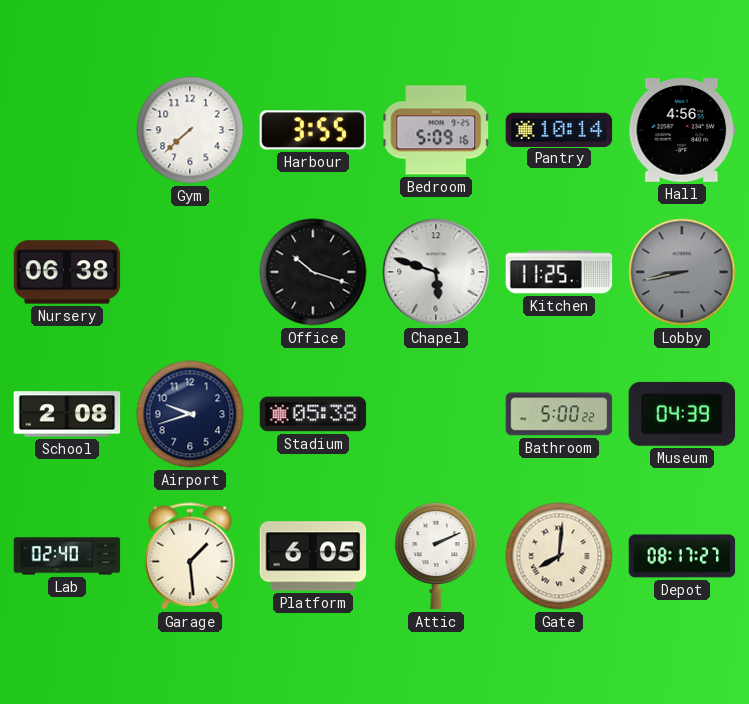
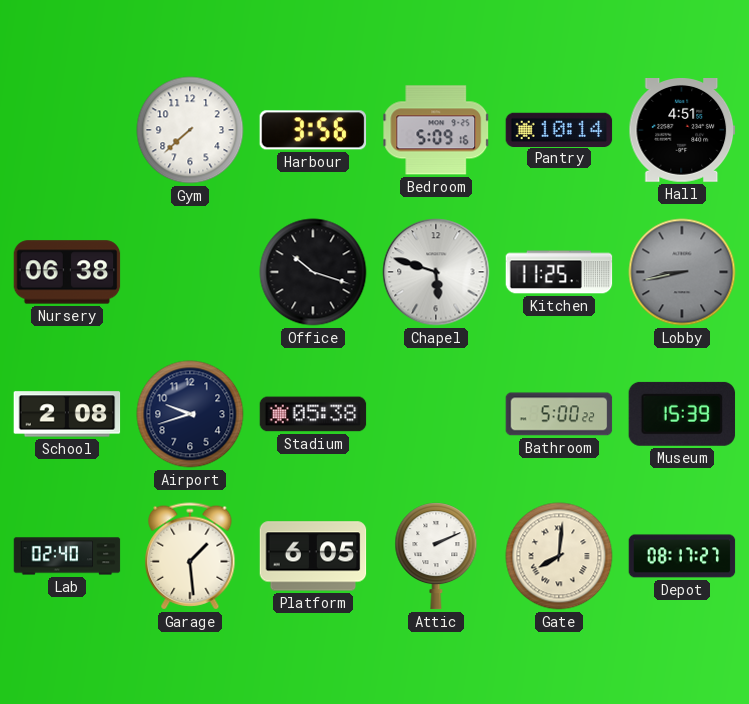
Harbour: 3:55 -> 3:56 (313, 130)
Hall: 4:56 -> 4:51 (682, 131)
Museum: 04:39 -> 15:39 (682, 414)
